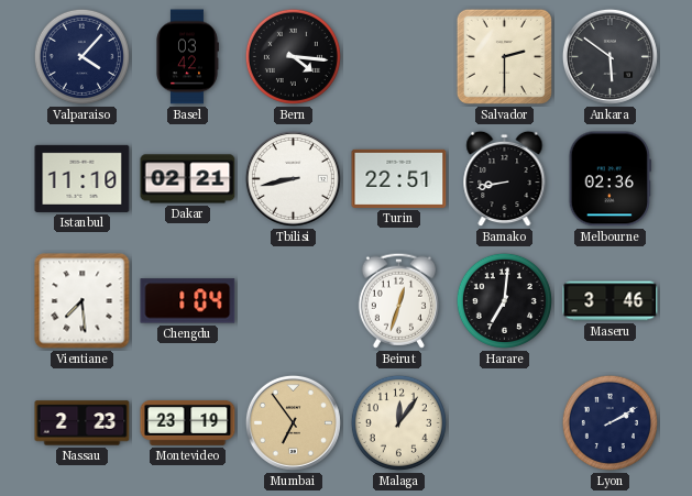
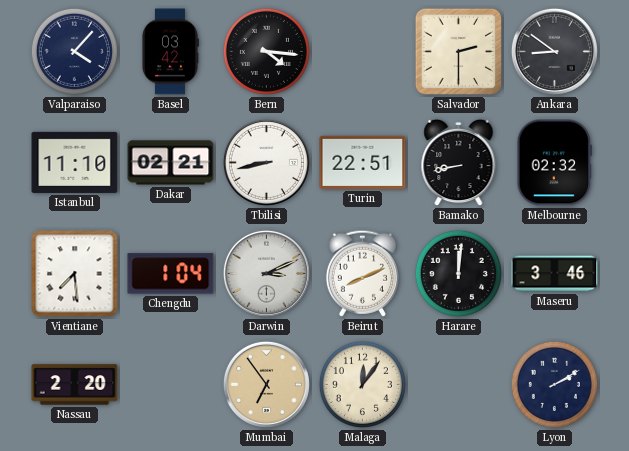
Ankara: 5:51 -> 8:51 (554, 51)
Melbourne: 02:36 -> 02:32 (554, 163)
Darwin: none -> 3:11 (266, 273)
Beirut: 12:33 -> 8:11 (362, 273)
Harare: 7:01 -> 12:01 (458, 273)
Nassau: 2:23 -> 2:20 (75, 385)
Montevideo: 23:19 -> none (188, 422)
